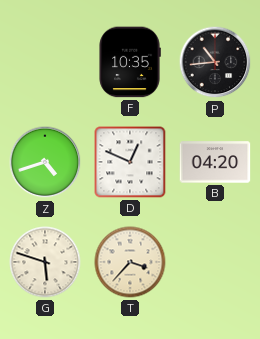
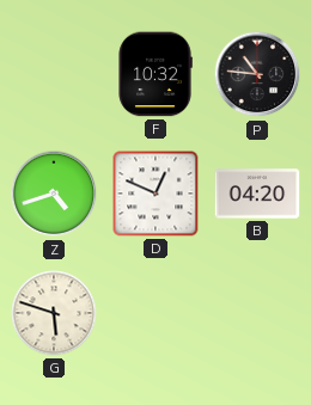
F: 10:35 -> 10:32 (155, 74)
P: 10:44 -> 10:46 (257, 74)
T: 3:37 -> none (130, 262)
